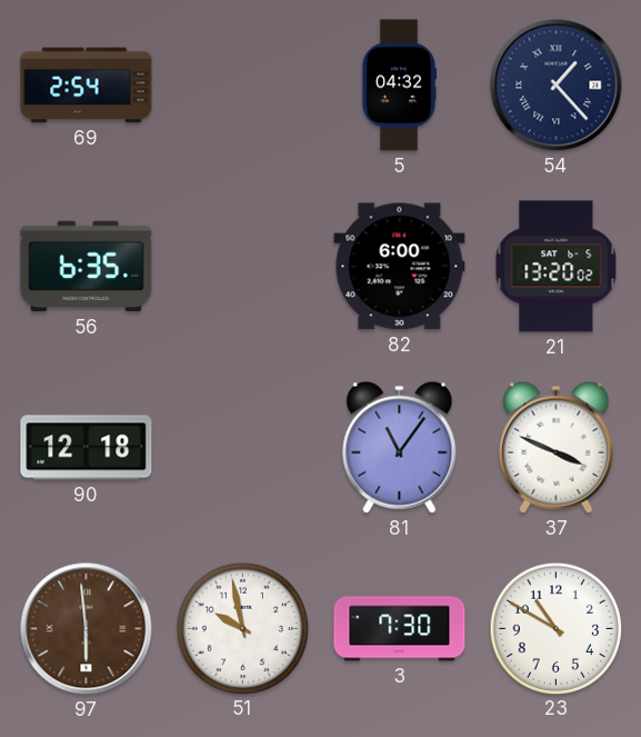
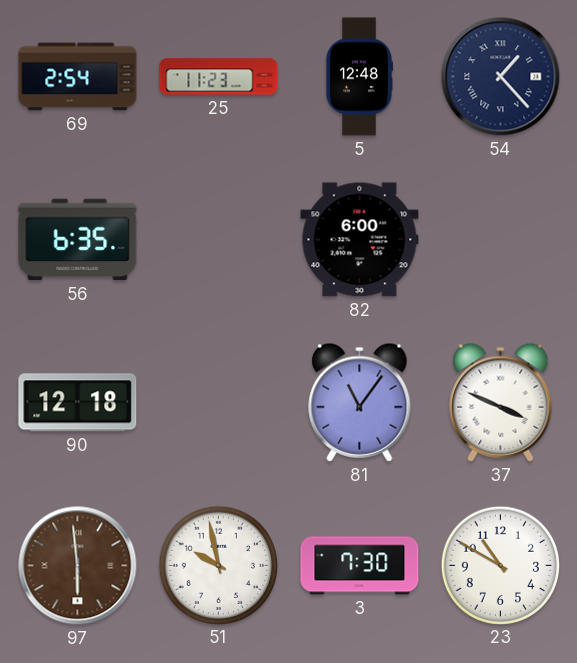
25: none -> 11:23 (219, 77)
5: 04:32 -> 12:48 (358, 77)
21: 13:20 -> none (557, 267)
